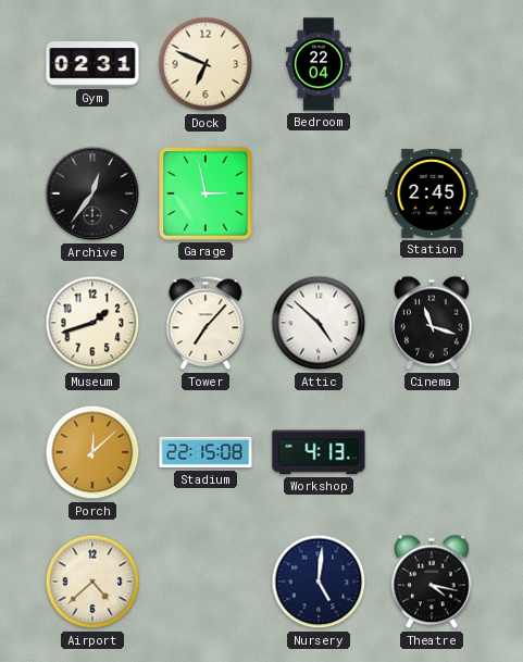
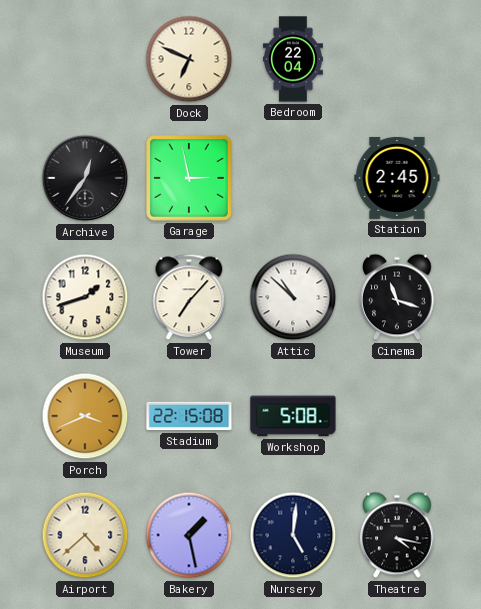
Gym: 02:31 -> none (92, 64)
Attic: 4:52 -> 10:52 (293, 297)
Porch: 12:08 -> 3:41 (85, 416)
Workshop: 4:13 -> 5:08 (293, 416)
Bakery: none -> 1:28 (189, 535)
